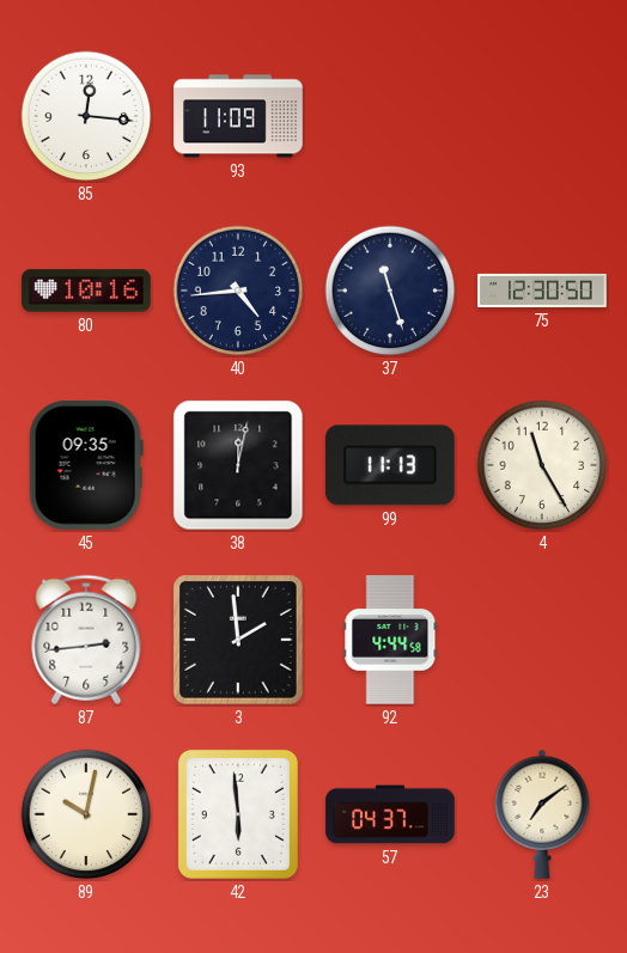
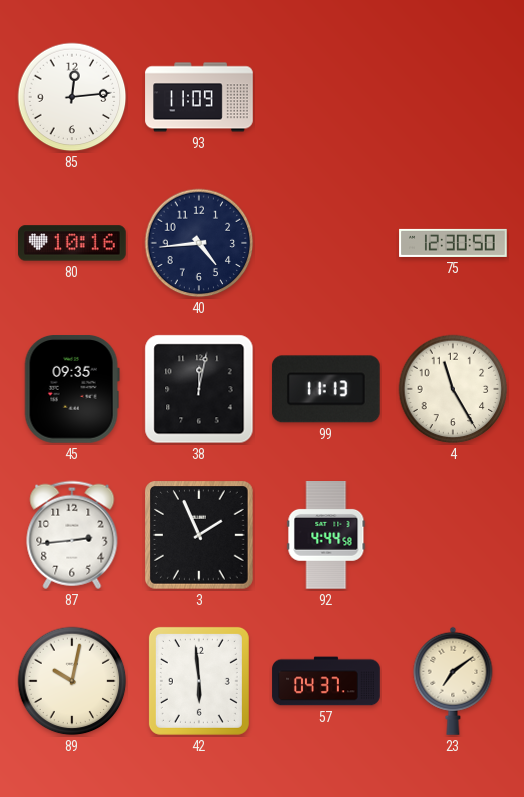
85: 12:16 -> 12:14 (72, 97)
37: 11:27 -> none (390, 291)
3: 1:59 -> 1:56 (200, 536)
